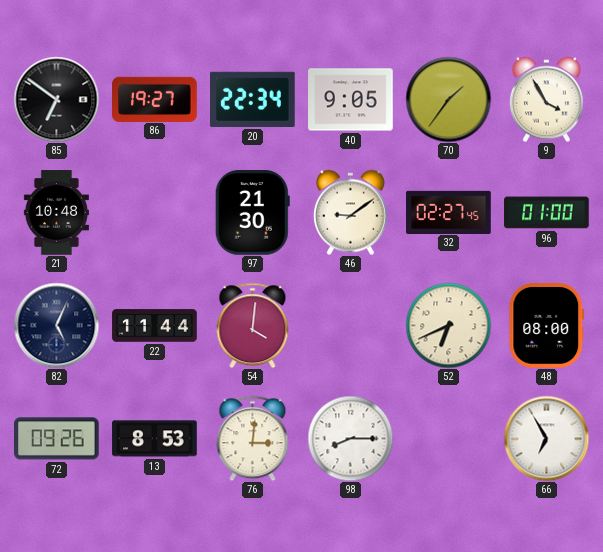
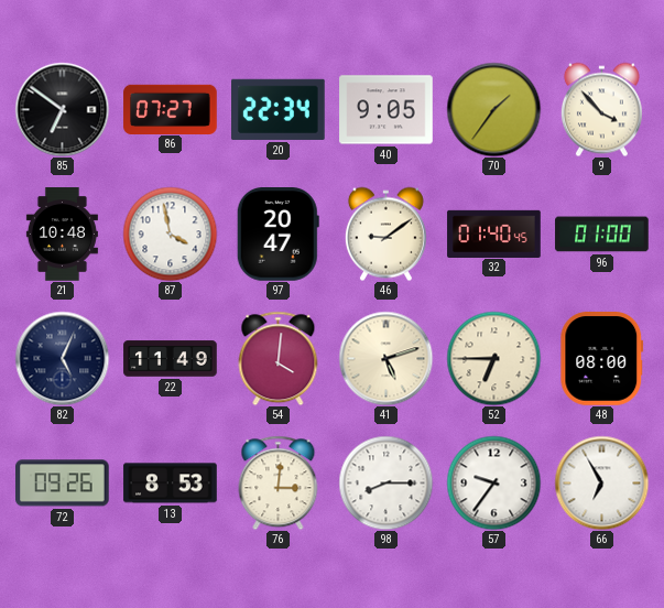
86: 19:27 -> 07:27 (171, 109)
9: 3:55 -> 3:53 (601, 109)
87: none -> 3:58 (170, 234)
97: 21:30 -> 20:47 (277, 235)
32: 02:27 -> 01:40 (494, 234)
22: 11:44 -> 11:49 (171, 359)
41: none -> 5:12 (385, 358)
52: 6:41 -> 6:45 (493, 358)
57: none -> 9:36 (493, 482)
